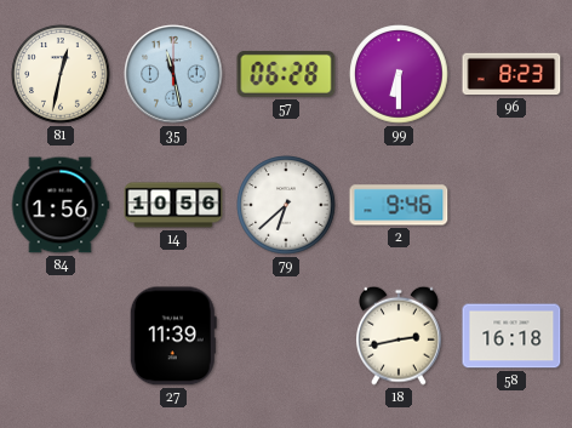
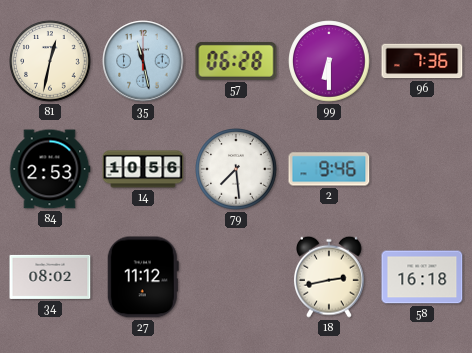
96: 8:23 -> 7:36 (422, 61)
84: 1:56 -> 2:53 (50, 169)
79: 6:38 -> 7:29 (236, 169)
34: none -> 08:02 (50, 277)
27: 11:39 -> 11:12 (143, 277)
